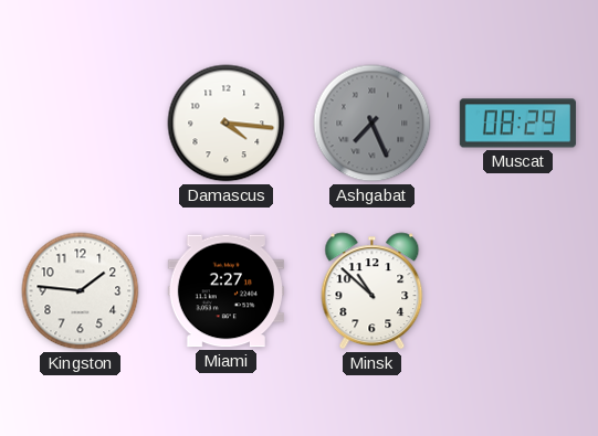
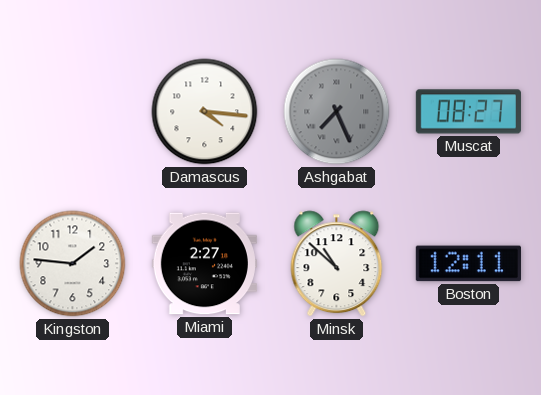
Muscat: 08:29 -> 08:27 (468, 112)
Boston: none -> 12:11 (468, 264)
